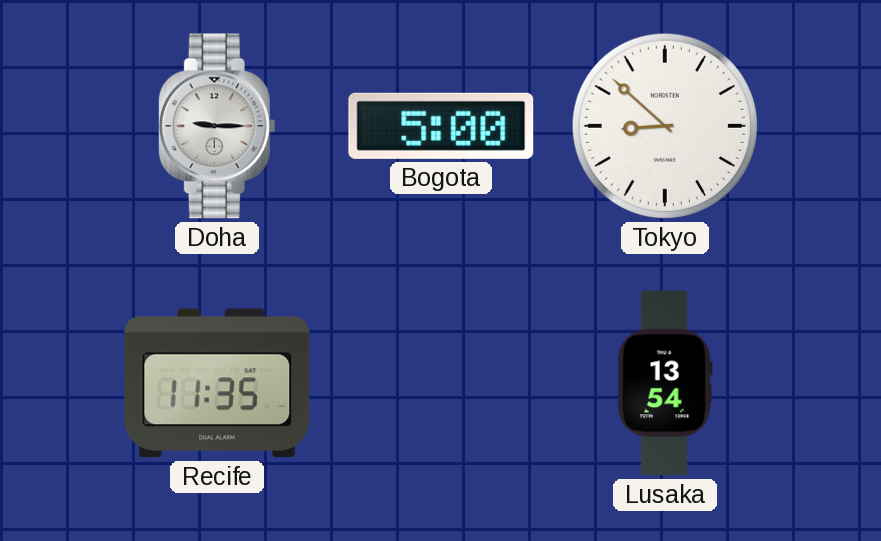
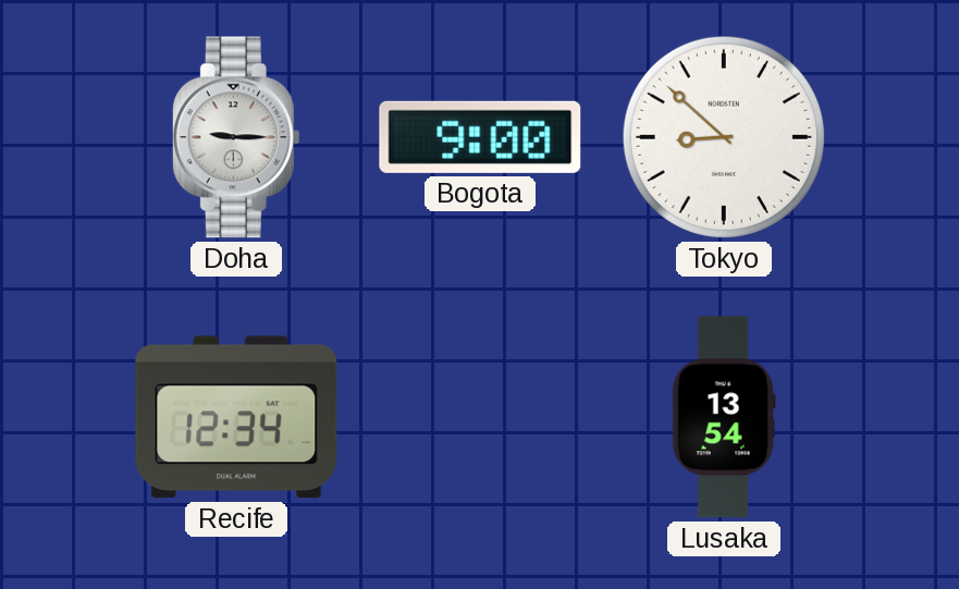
Bogota: 5:00 -> 9:00 (480, 137)
Recife: 11:35 -> 12:34 (236, 417)
